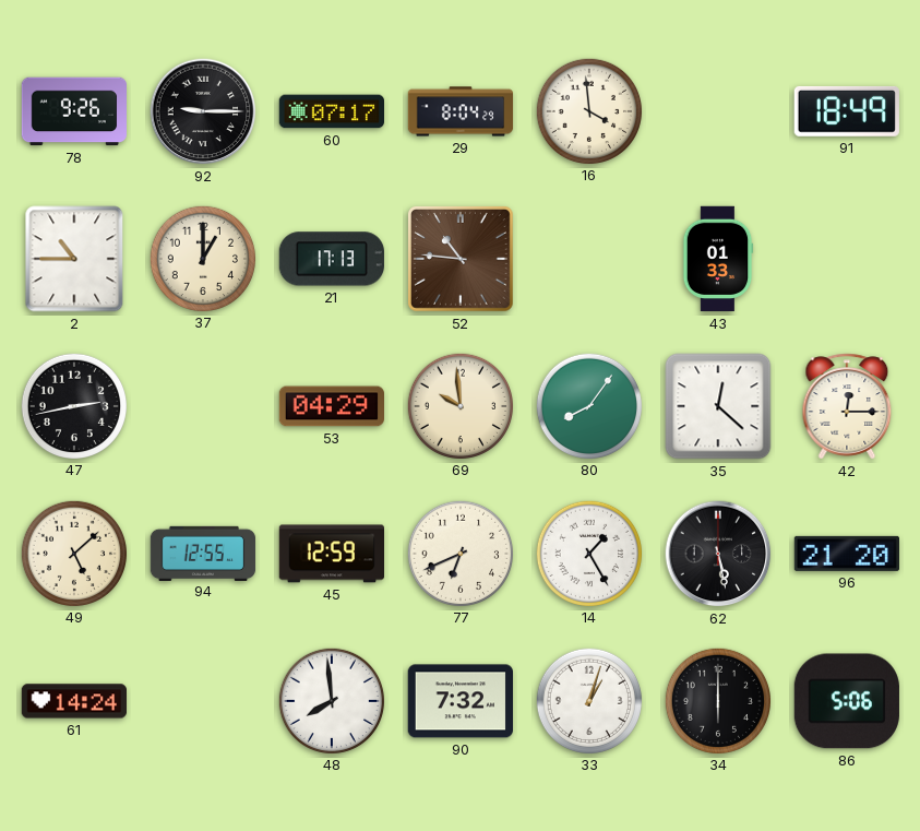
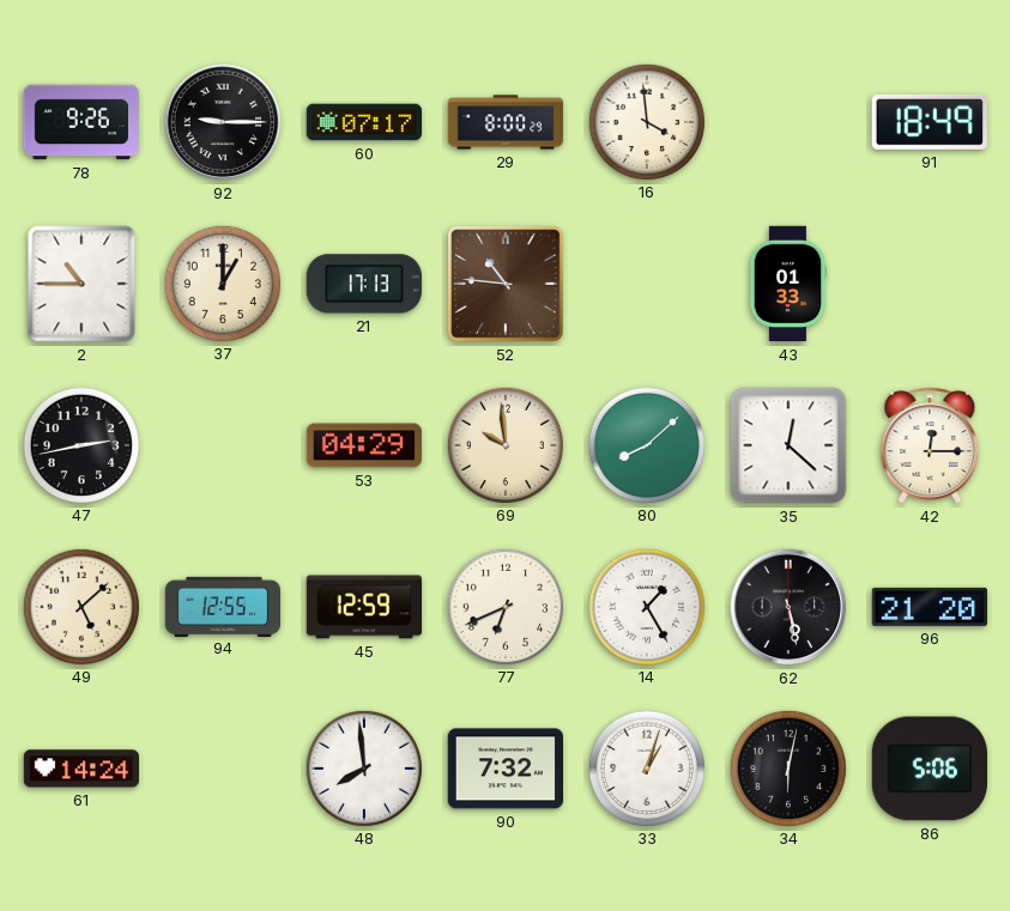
29: 8:04 -> 8:00 (506, 122)
80: 8:06 -> 8:08 (646, 444)
34: 6:00 -> 6:02 (787, 767)
